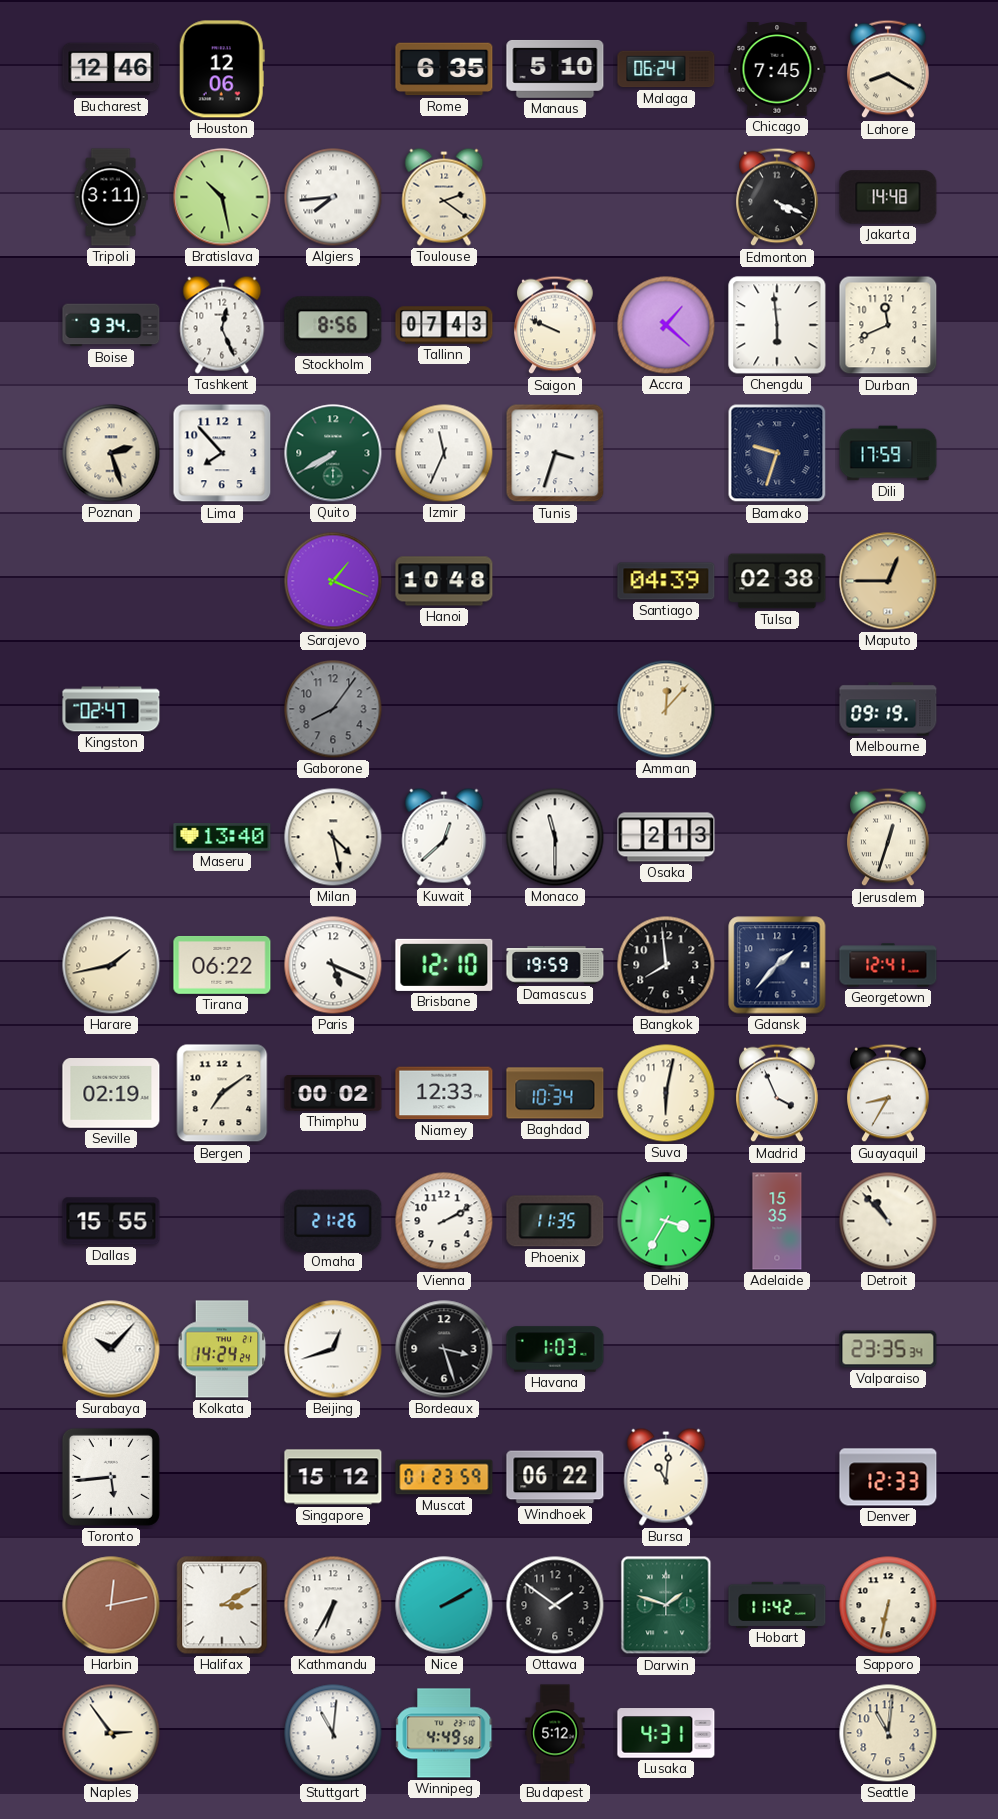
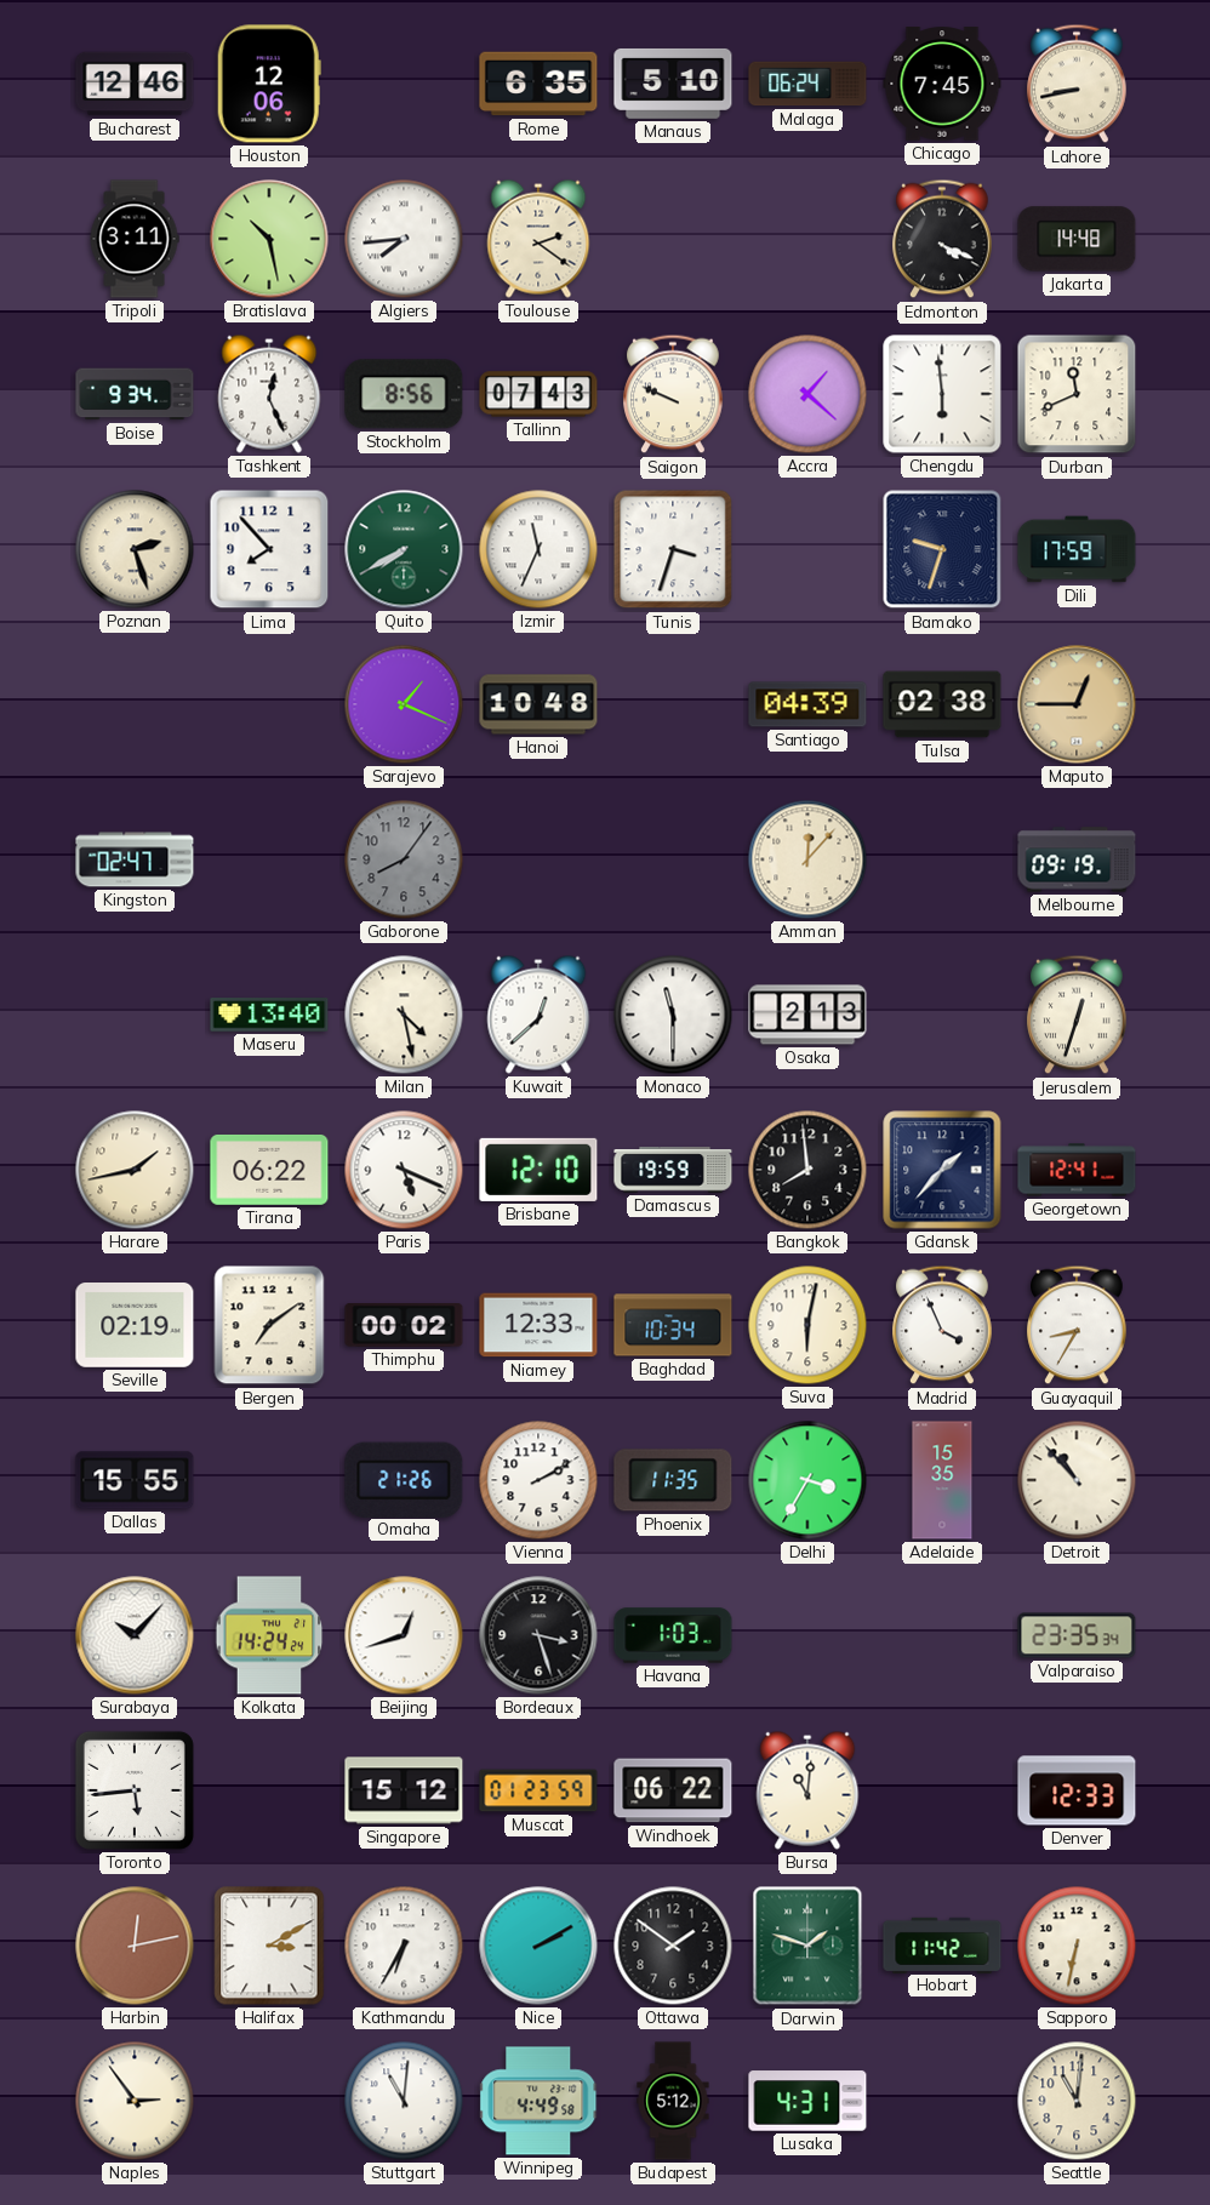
Lahore: 8:20 -> 8:43 (1077, 84)
